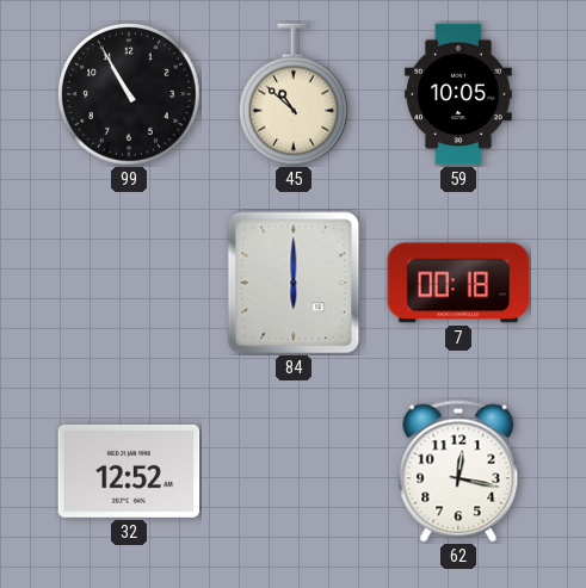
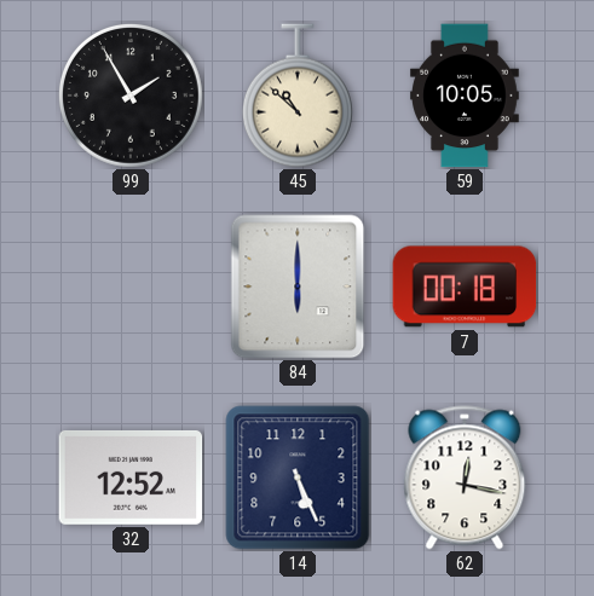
99: 10:55 -> 1:55 (131, 96)
14: none -> 5:26 (298, 478)
